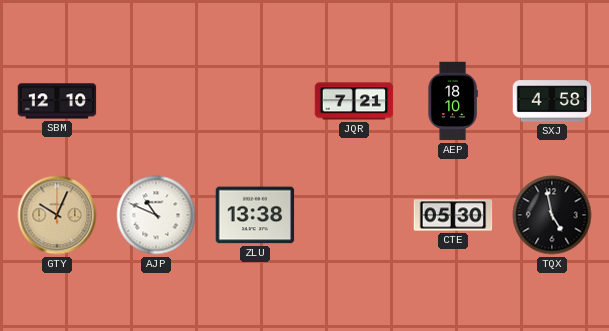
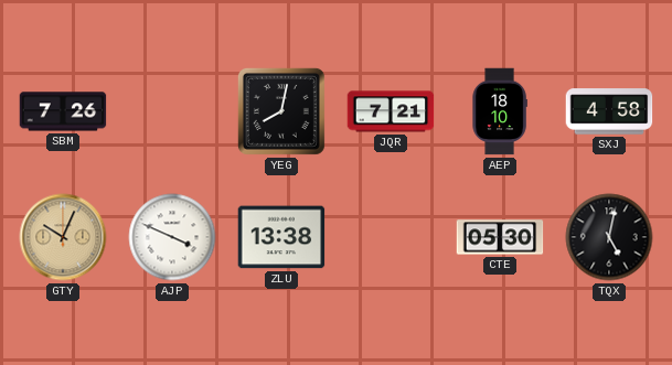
SBM: 12:10 -> 7:26 (63, 111)
YEG: none -> 8:02 (281, 111)
AJP: 10:49 -> 3:49 (172, 237)
TQX: 4:58 -> 5:02 (609, 237)
